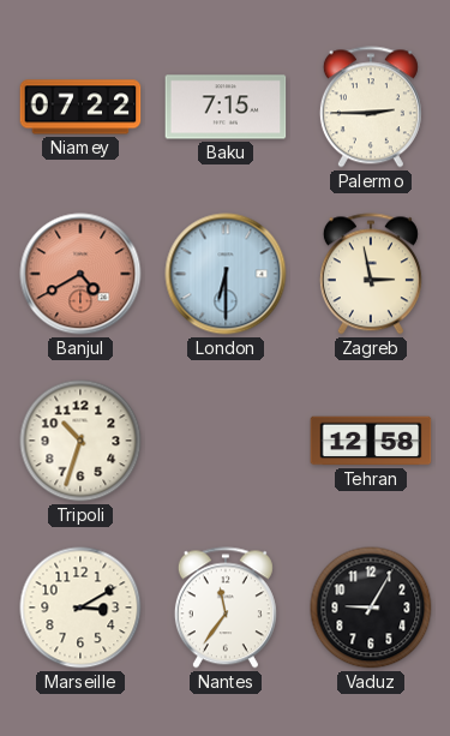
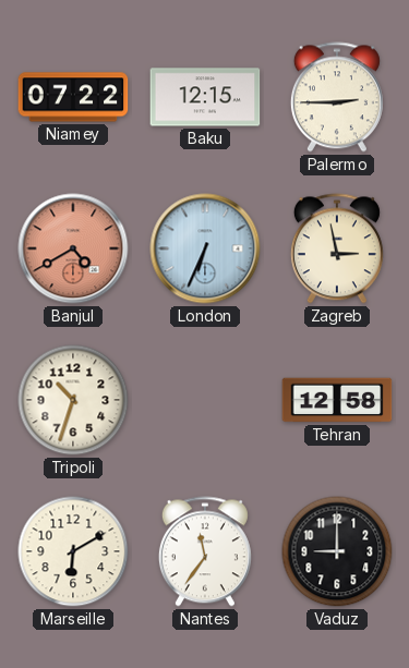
Baku: 7:15 -> 12:15 (205, 97)
London: 6:30 -> 6:34 (205, 248)
Marseille: 3:10 -> 6:10 (73, 551)
Vaduz: 9:05 -> 9:00 (337, 551)
